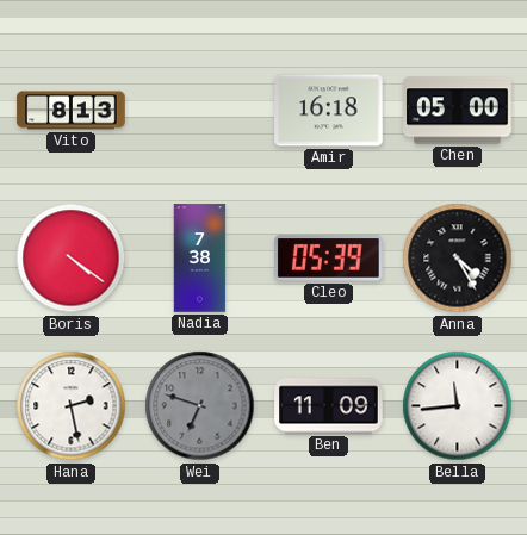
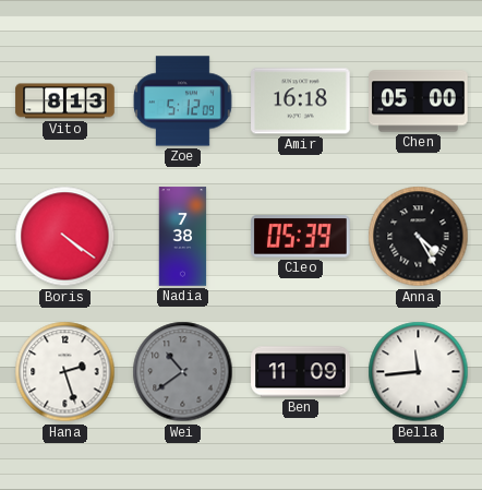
Zoe: none -> 5:12 (183, 101)
Hana: 2:28 -> 2:27 (65, 372)
Wei: 6:48 -> 10:39 (183, 372)
